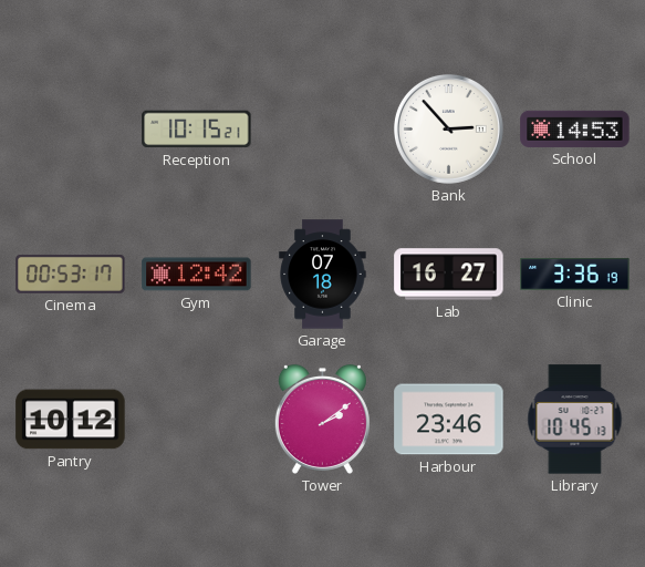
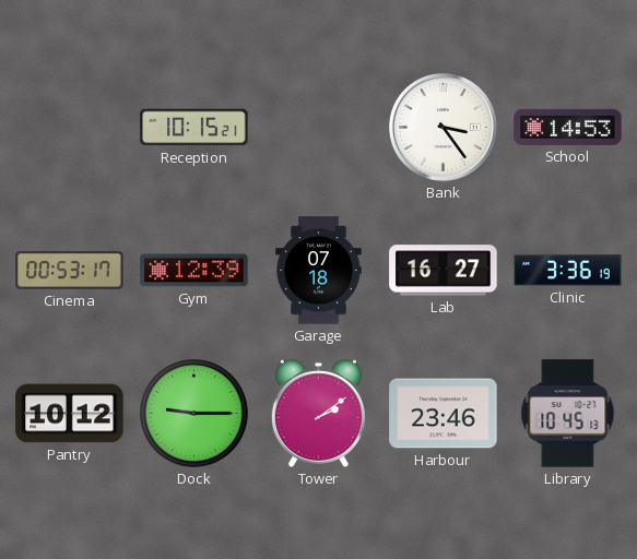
Bank: 2:53 -> 3:24 (443, 127)
Gym: 12:42 -> 12:39 (194, 271)
Dock: none -> 9:15 (194, 414)
